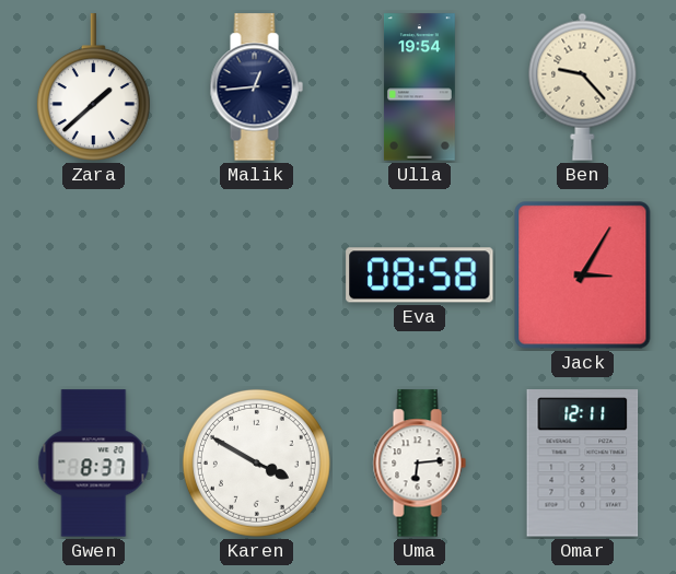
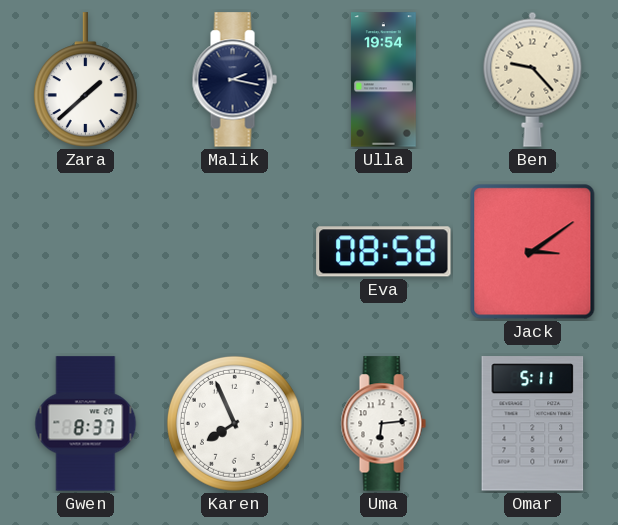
Malik: 12:44 -> 2:17 (234, 80)
Jack: 3:05 -> 3:09 (533, 252)
Karen: 3:50 -> 7:56 (234, 423)
Omar: 12:11 -> 5:11 (533, 424)
